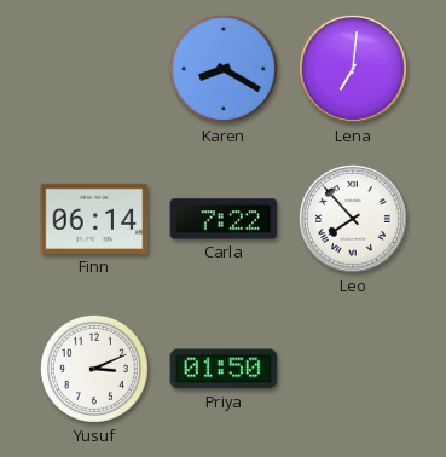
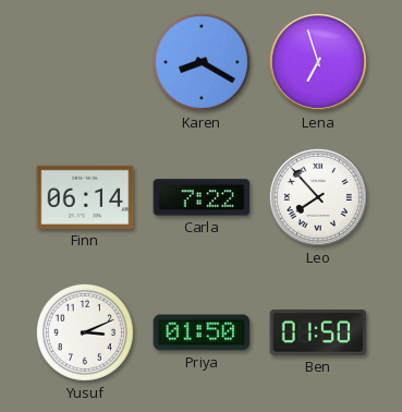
Lena: 7:01 -> 6:57 (318, 62)
Ben: none -> 01:50 (318, 332)
